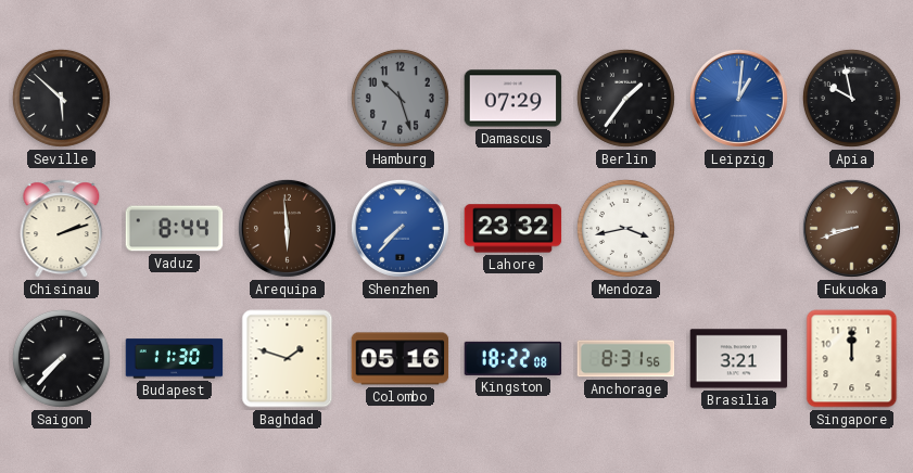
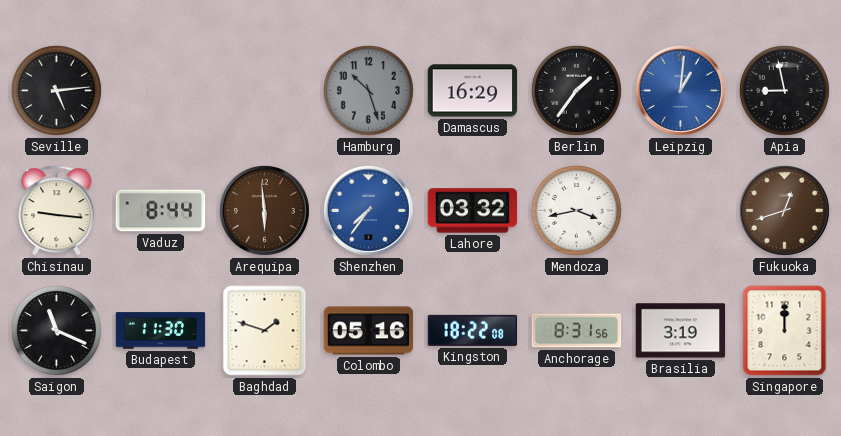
Seville: 5:52 -> 5:14 (56, 90)
Damascus: 07:29 -> 16:29 (473, 91)
Apia: 9:58 -> 8:58 (784, 90)
Chisinau: 2:12 -> 9:16 (57, 211)
Shenzhen: 7:37 -> 7:36 (368, 210)
Lahore: 23:32 -> 03:32 (473, 211)
Fukuoka: 8:42 -> 12:42 (784, 210)
Saigon: 7:37 -> 11:19 (56, 330)
Brasilia: 3:21 -> 3:19 (681, 331)
